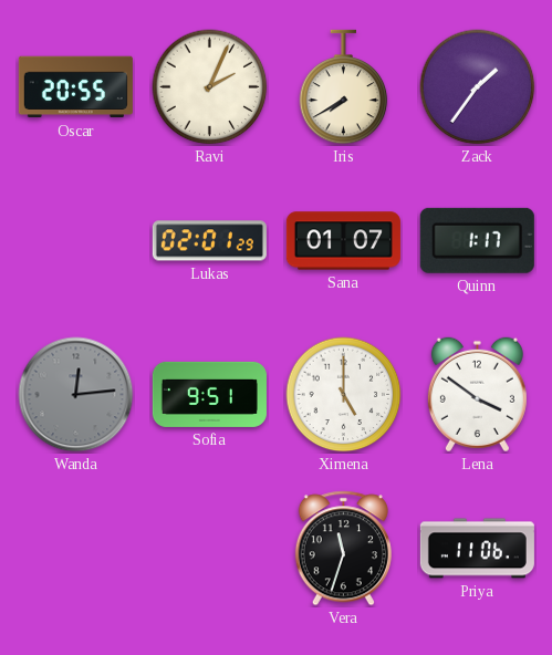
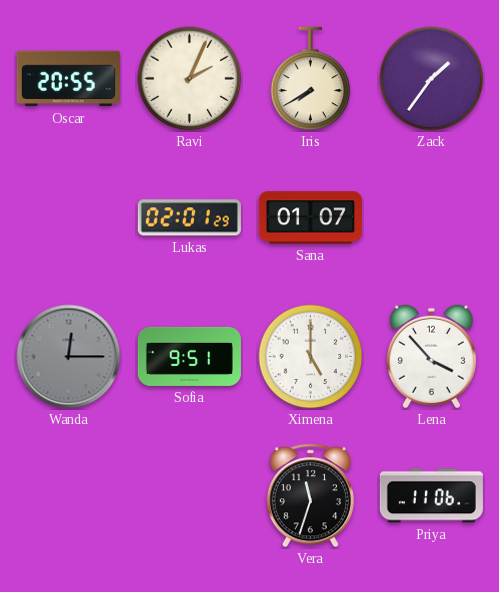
Quinn: 1:17 -> none (477, 240)
Wanda: 12:14 -> 12:15 (69, 357)
Lena: 3:51 -> 3:53 (431, 357)
